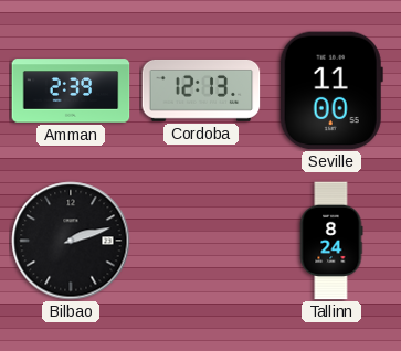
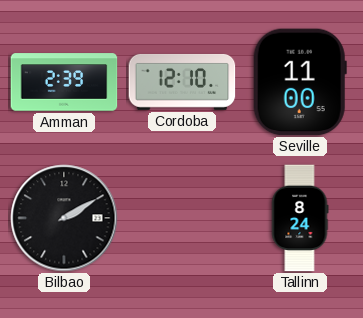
Cordoba: 12:13 -> 12:10 (182, 82)
Bilbao: 2:12 -> 2:10 (64, 218)
